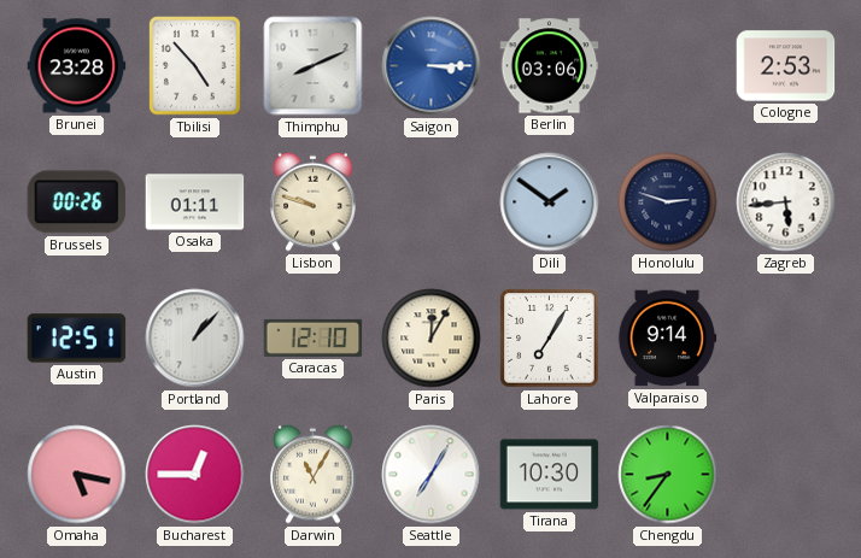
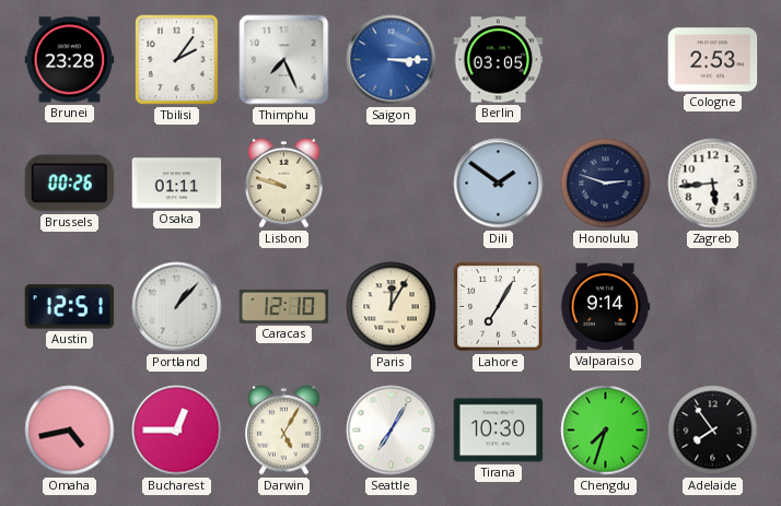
Tbilisi: 4:53 -> 2:06 (177, 60)
Thimphu: 8:11 -> 7:26 (284, 60)
Berlin: 03:06 -> 03:05 (499, 60)
Omaha: 5:17 -> 4:43 (70, 431)
Darwin: 11:05 -> 5:05 (284, 429)
Chengdu: 8:36 -> 7:33 (606, 431)
Adelaide: none -> 7:54 (713, 431)
